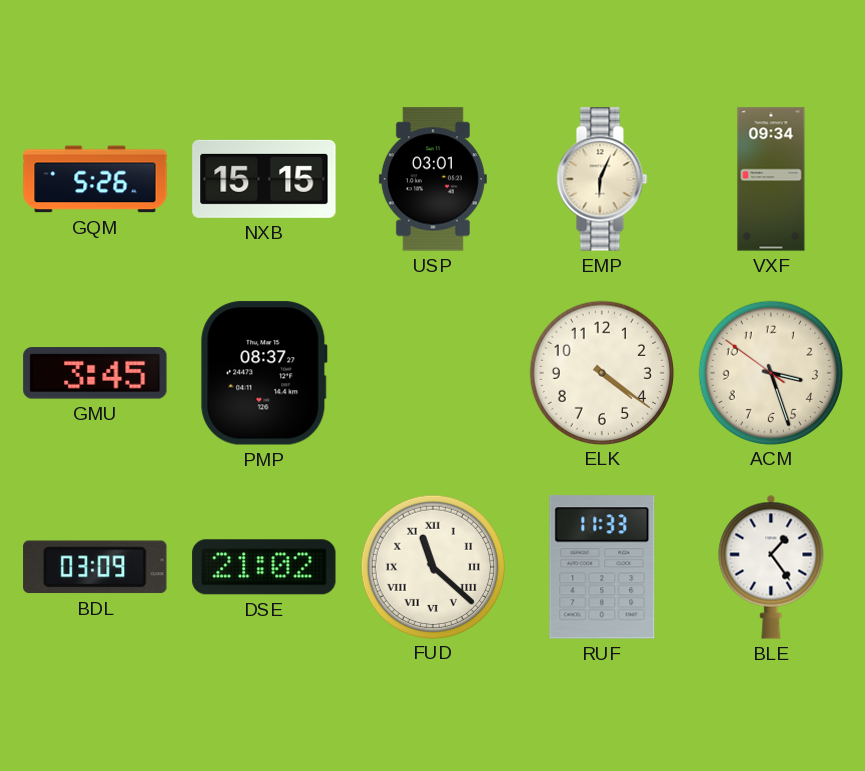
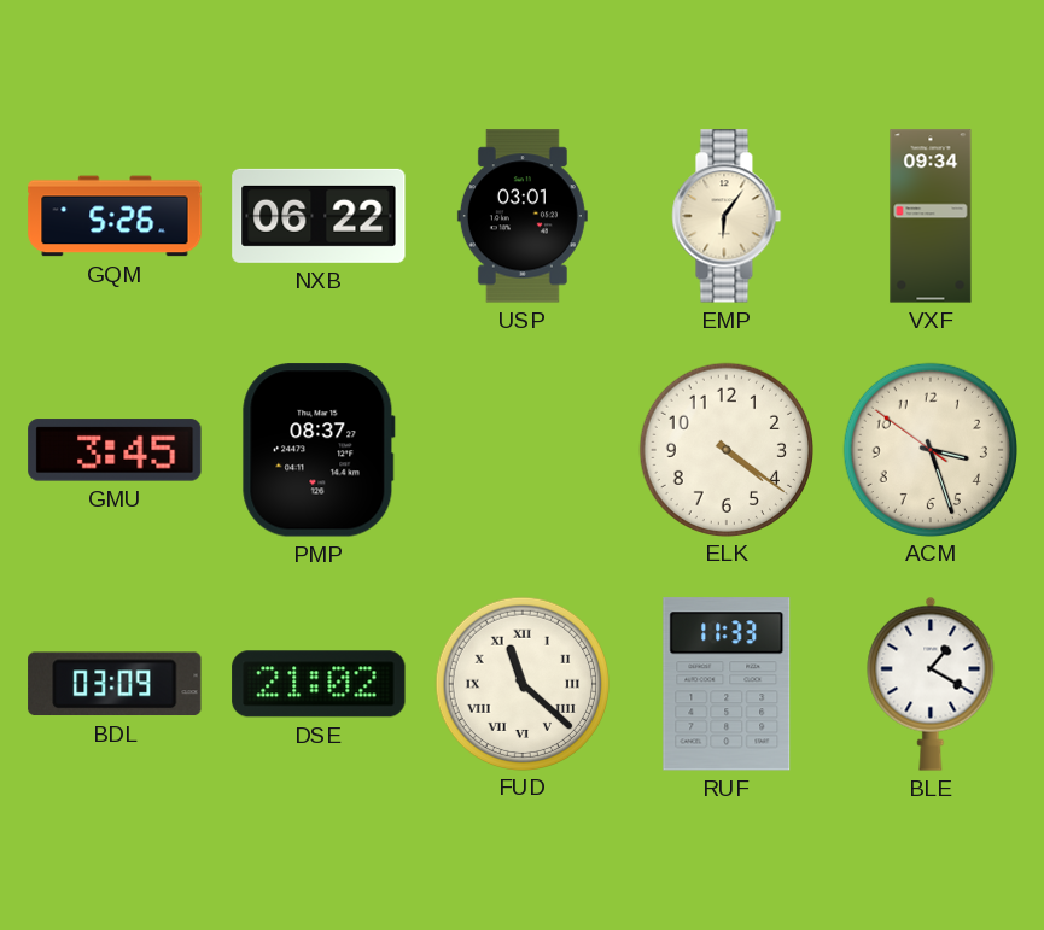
NXB: 15:15 -> 06:22 (319, 216)
EMP: 6:04 -> 6:06 (727, 216)
BLE: 1:24 -> 1:20 (931, 684)
